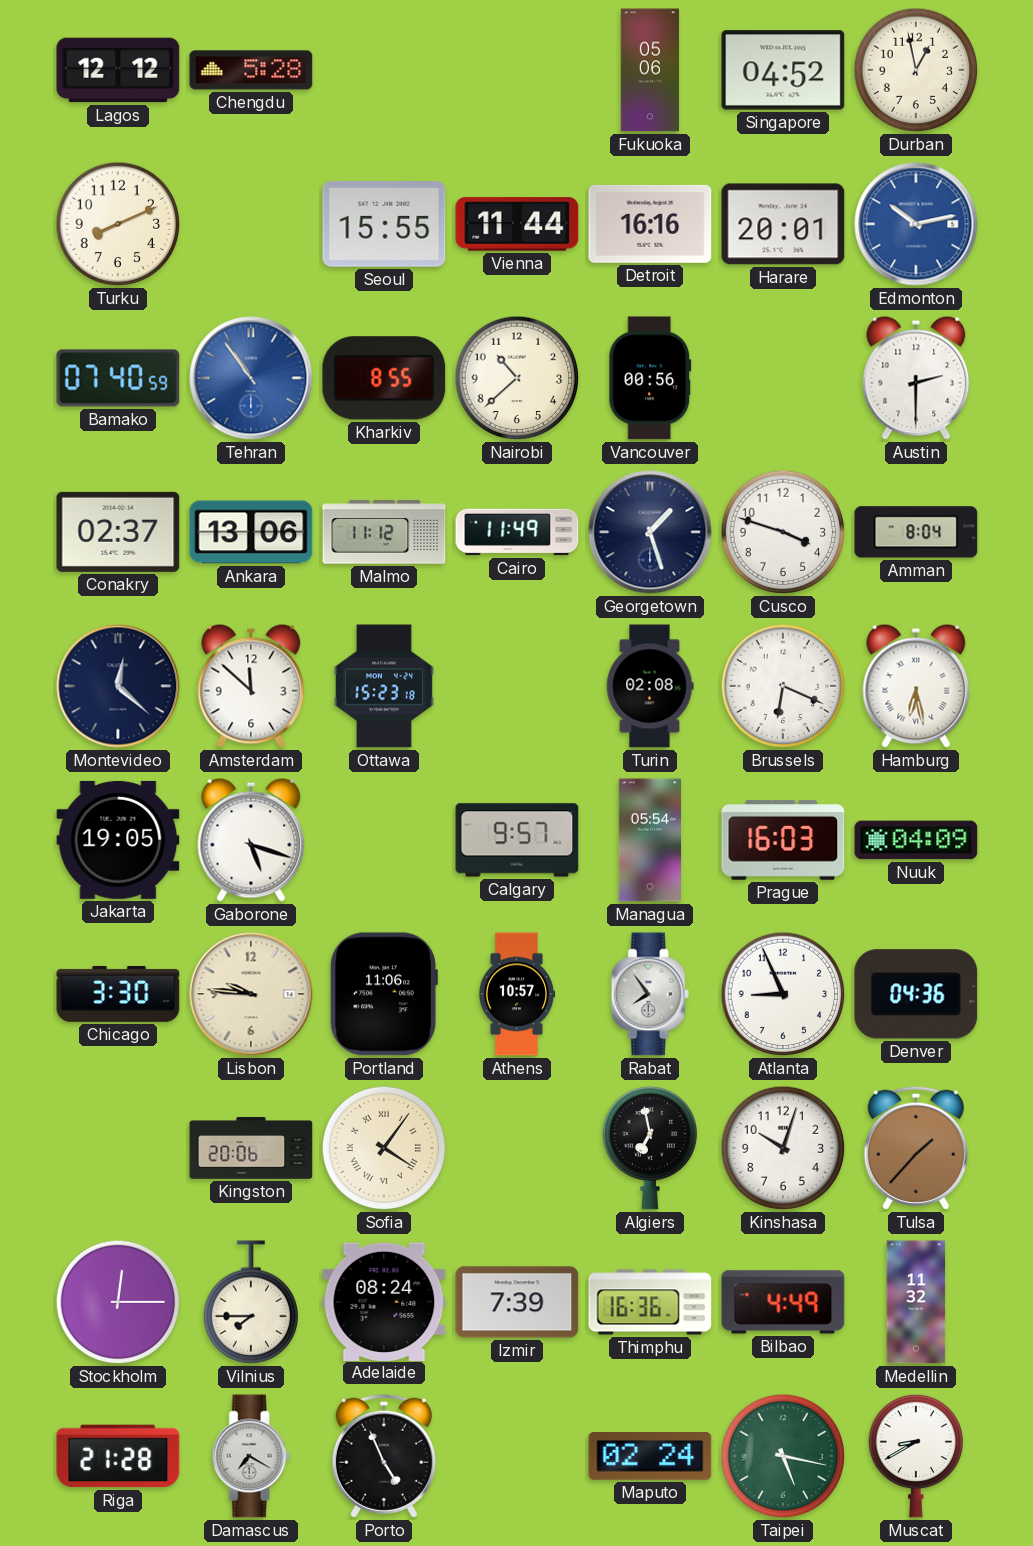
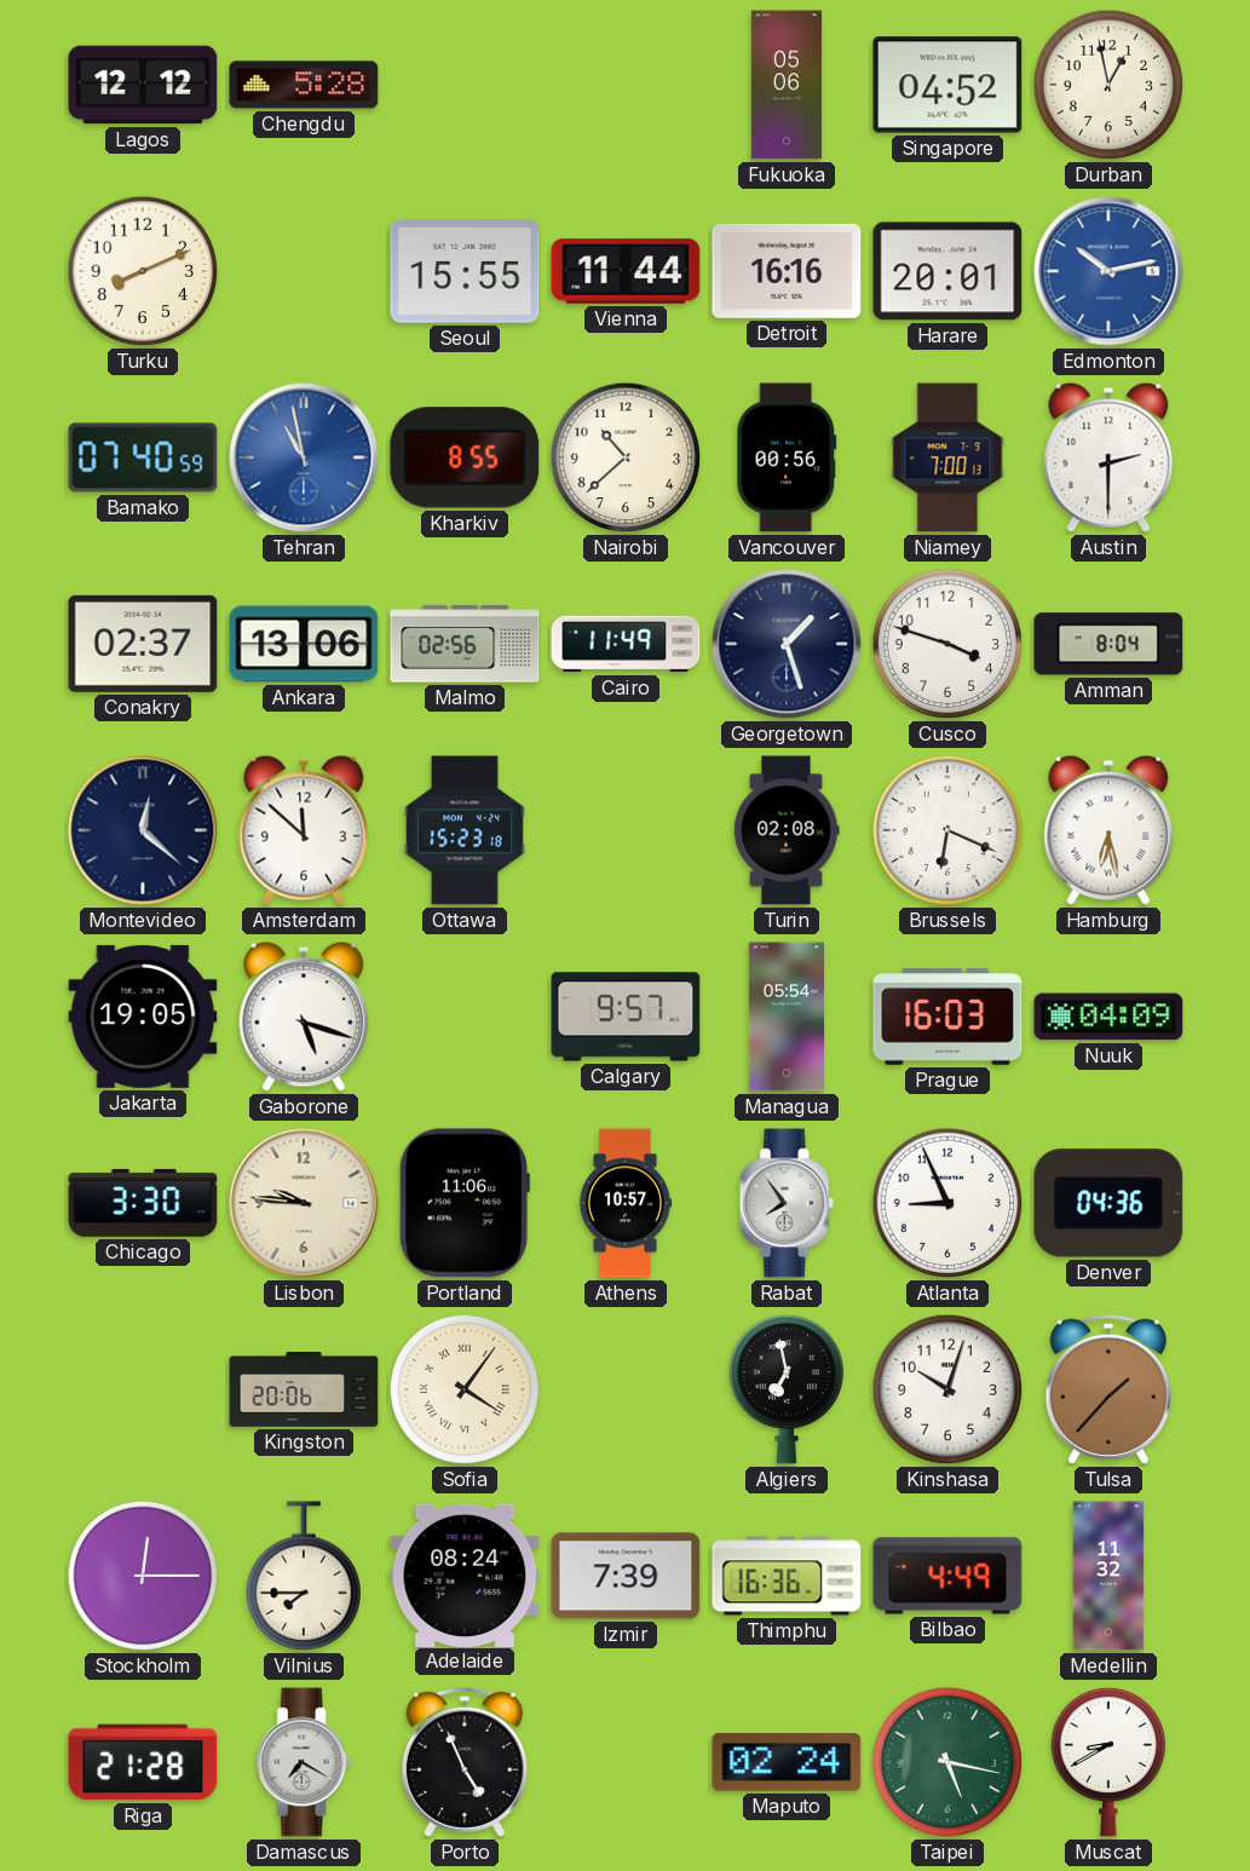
Tehran: 10:54 -> 10:58 (304, 457)
Niamey: none -> 7:00 (947, 457)
Malmo: 11:12 -> 02:56 (465, 644)
